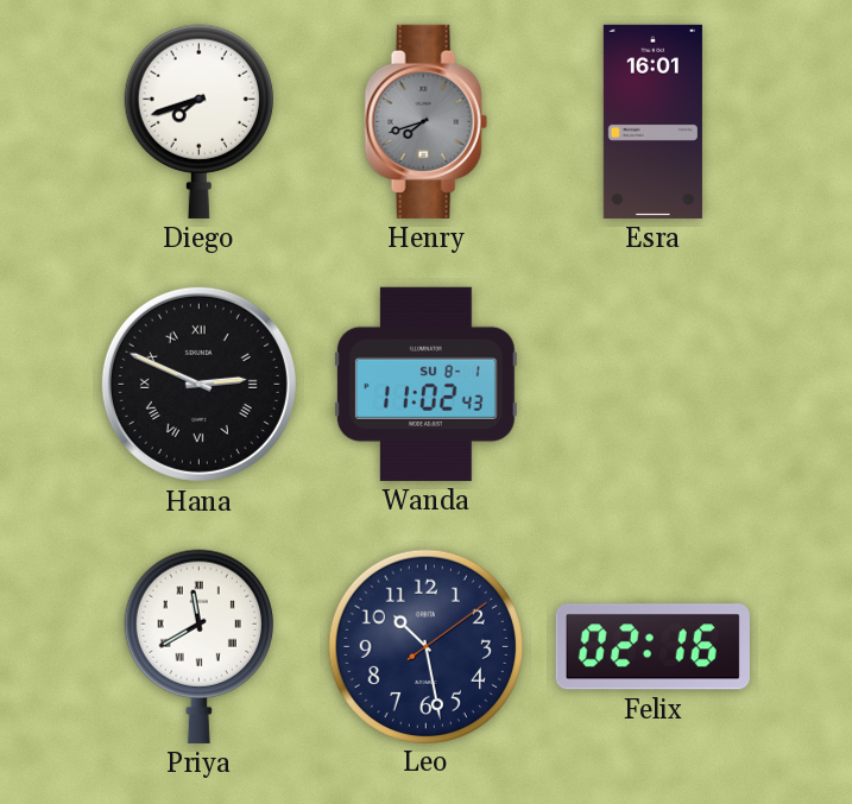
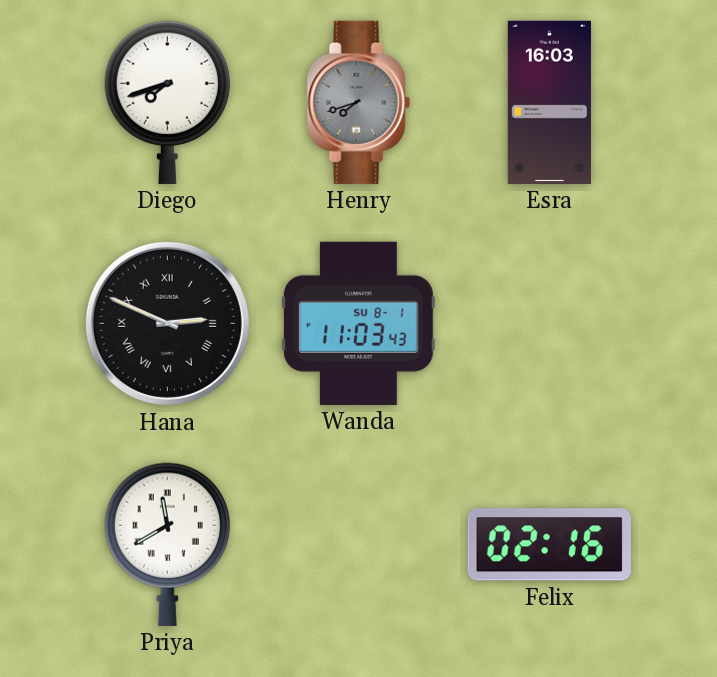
Esra: 16:01 -> 16:03 (549, 102)
Wanda: 11:02 -> 11:03 (358, 323)
Leo: 10:28 -> none (425, 646)
